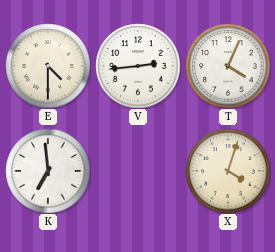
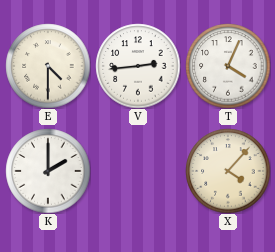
K: 6:59 -> 2:00 (48, 171)
X: 4:03 -> 4:07 (228, 171)
